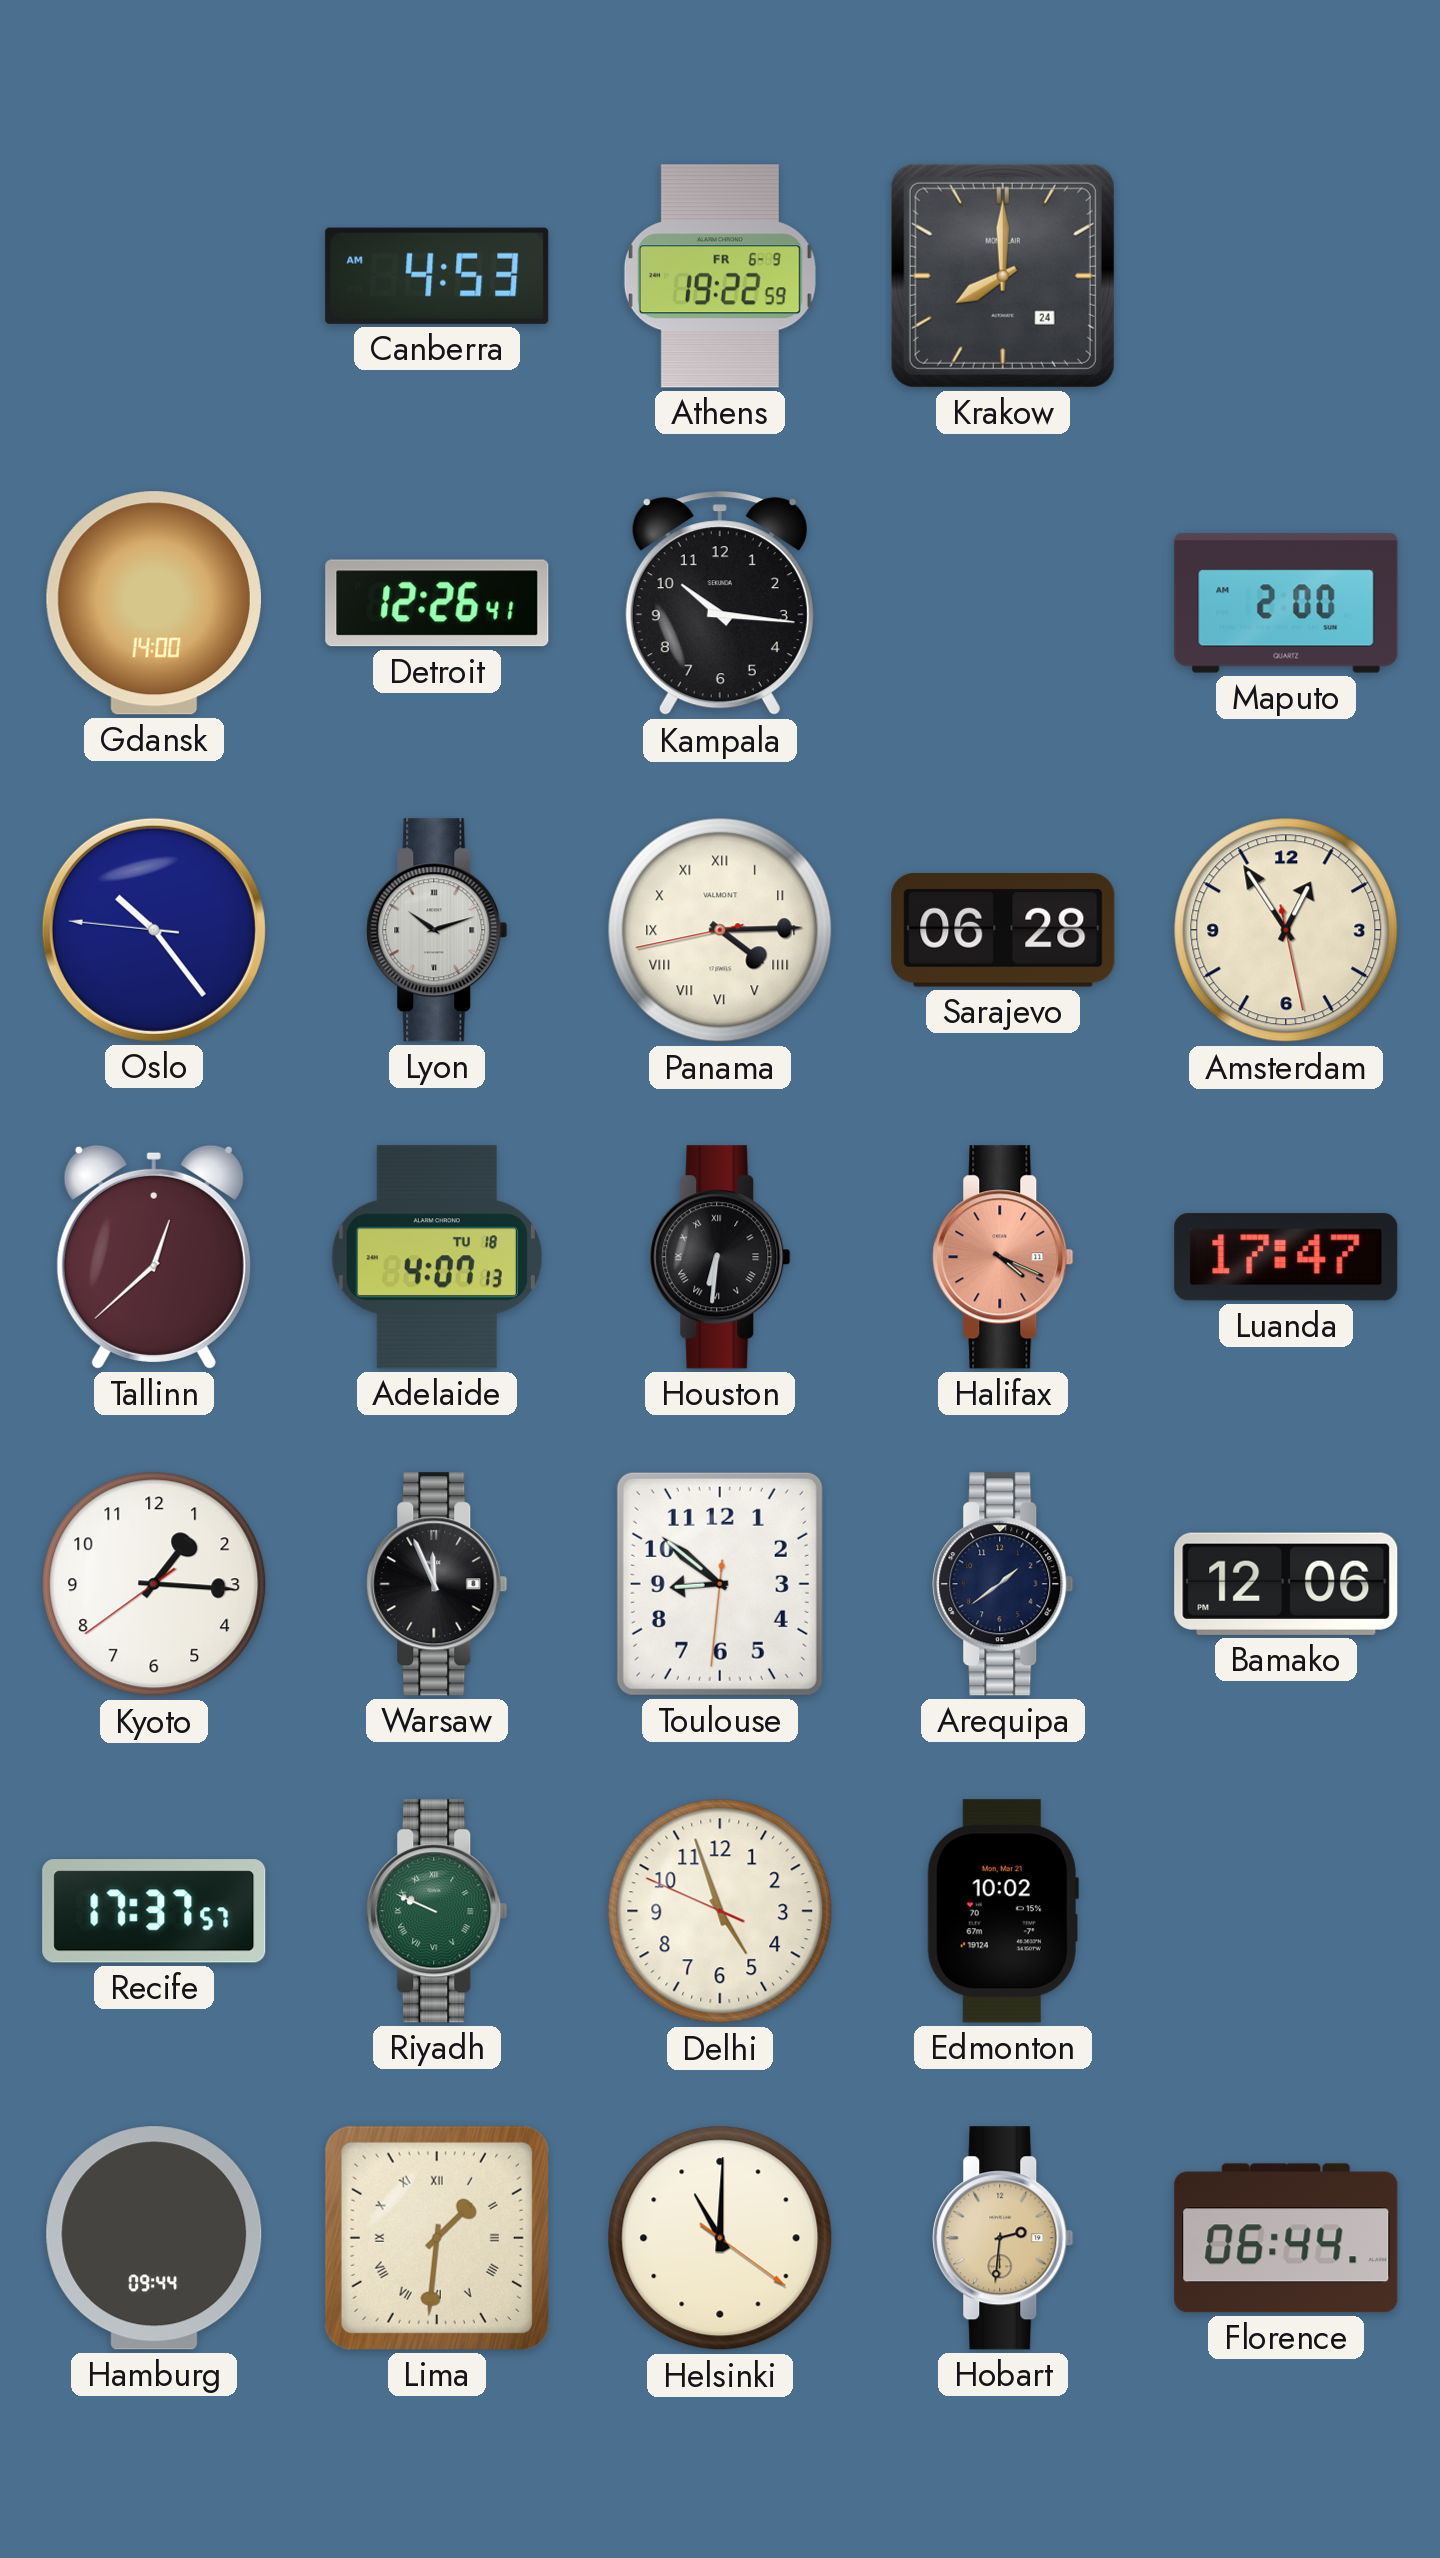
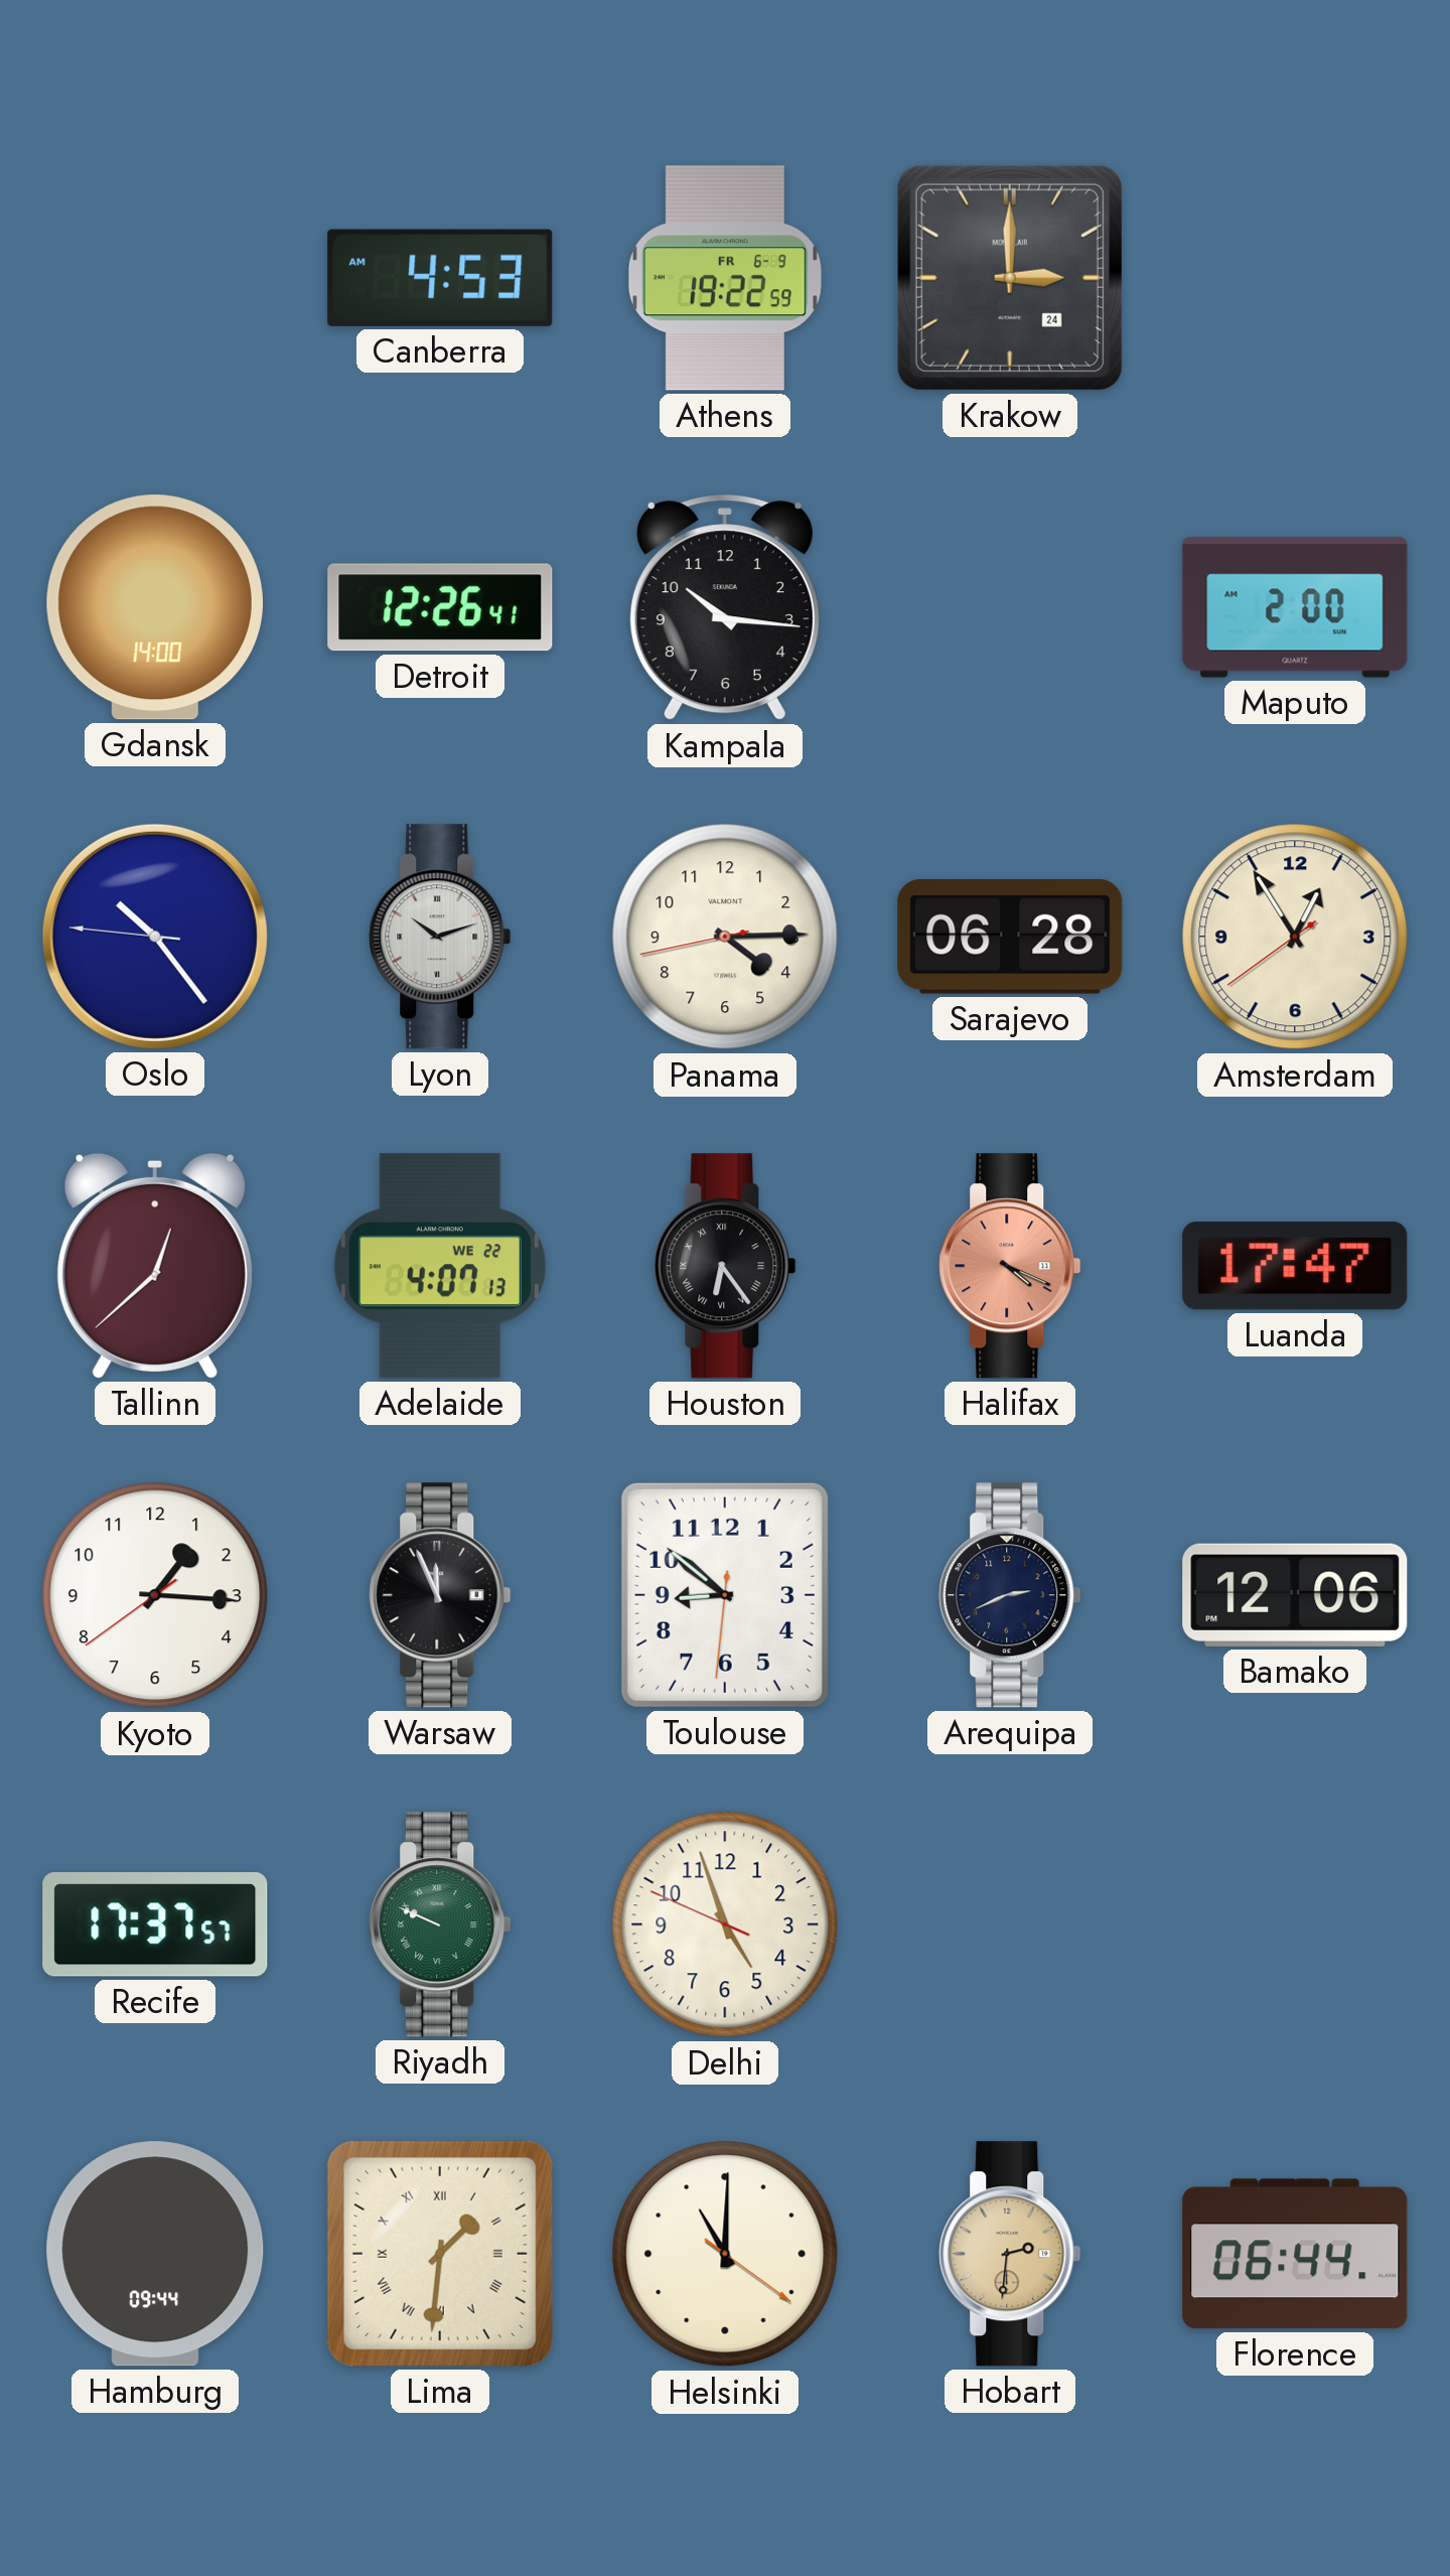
Krakow: 8:00 -> 3:00 (1010, 278)
Panama numerals: Roman -> Arabic (725, 937)
Amsterdam: 12:54:28 -> 12:54:39 (1295, 937)
Adelaide date: TU 18 -> WE 22 (440, 1266)
Houston: 6:31 -> 6:24 (725, 1266)
Arequipa: 1:39 -> 2:41 (1010, 1595)
Edmonton: 10:02 -> none (1003, 1911)
